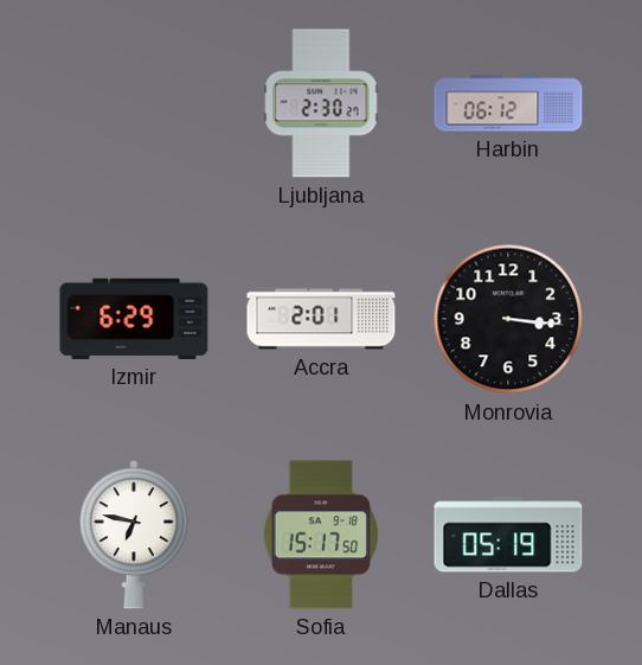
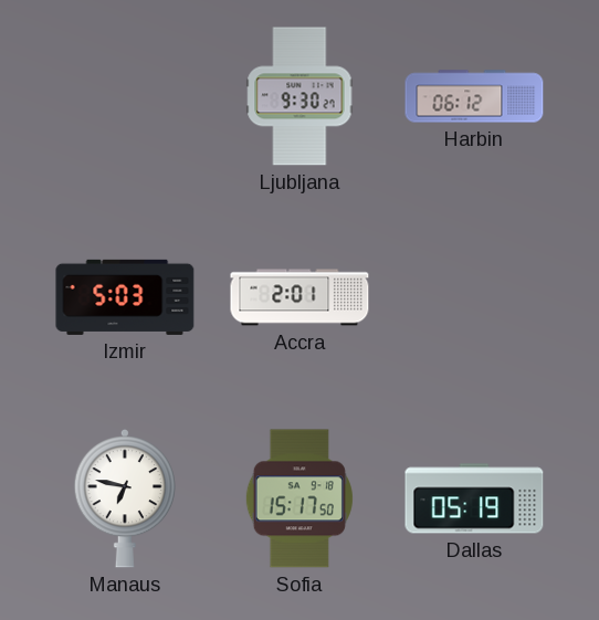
Ljubljana: 2:30 -> 9:30 (299, 96)
Izmir: 6:29 -> 5:03 (125, 297)
Monrovia: 3:16 -> none (508, 319)
